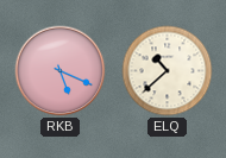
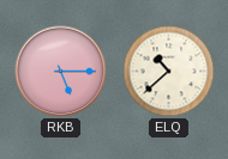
RKB: 5:19 -> 5:15 (61, 72)
